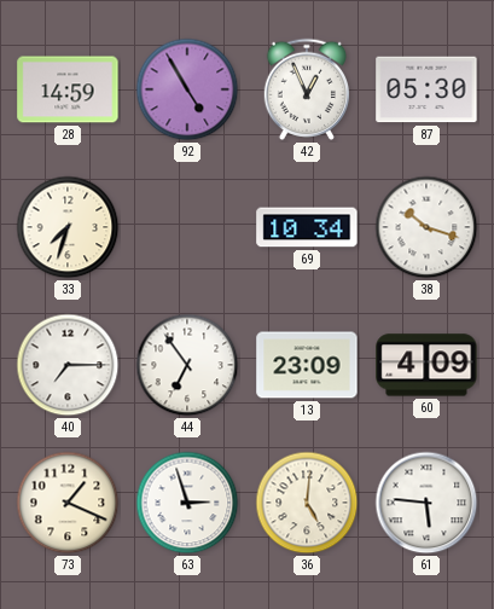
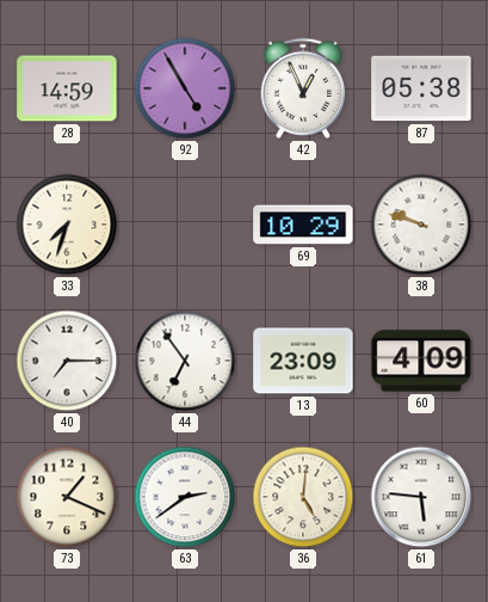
87: 05:30 -> 05:38 (421, 88)
69: 10:34 -> 10:29 (303, 225)
38: 10:18 -> 9:48 (421, 225)
63: 2:57 -> 2:39 (185, 497)
